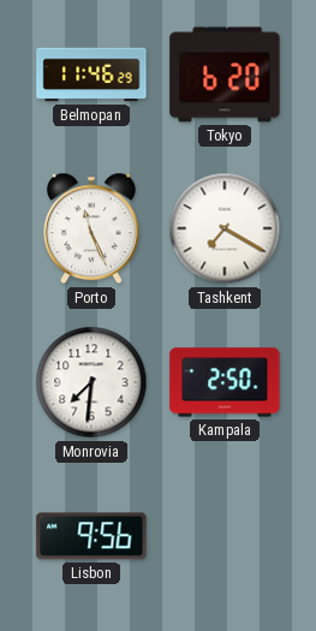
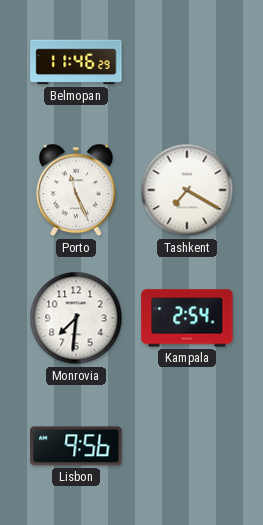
Tokyo: 6:20 -> none (225, 75)
Kampala: 2:50 -> 2:54 (187, 318)
